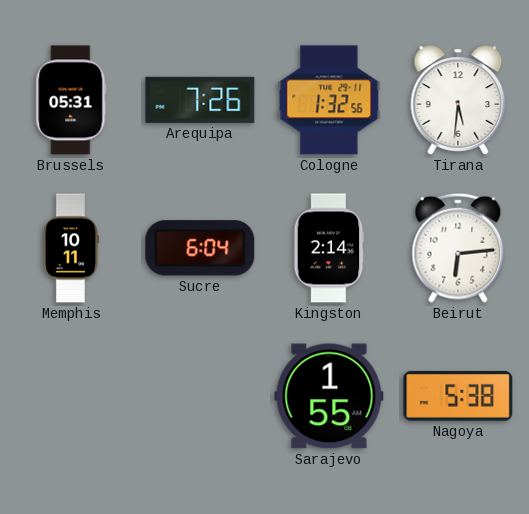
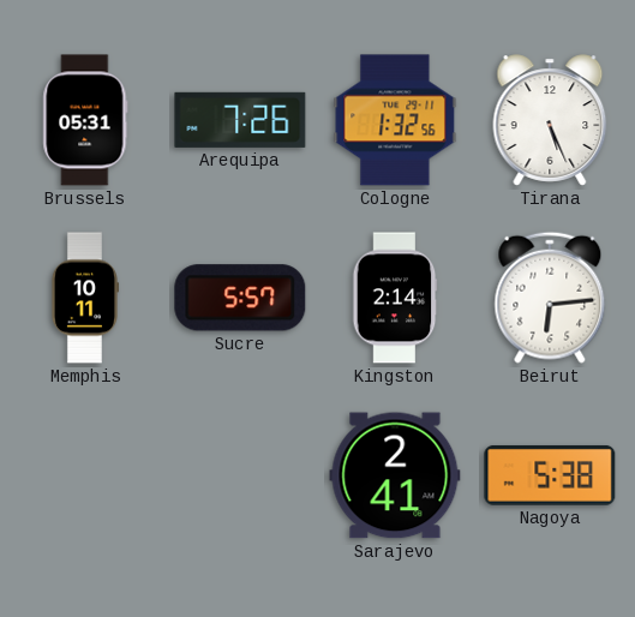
Tirana: 5:31 -> 5:26 (550, 120)
Sucre: 6:04 -> 5:57 (240, 298)
Sarajevo: 1:55 -> 2:41 (395, 475)
